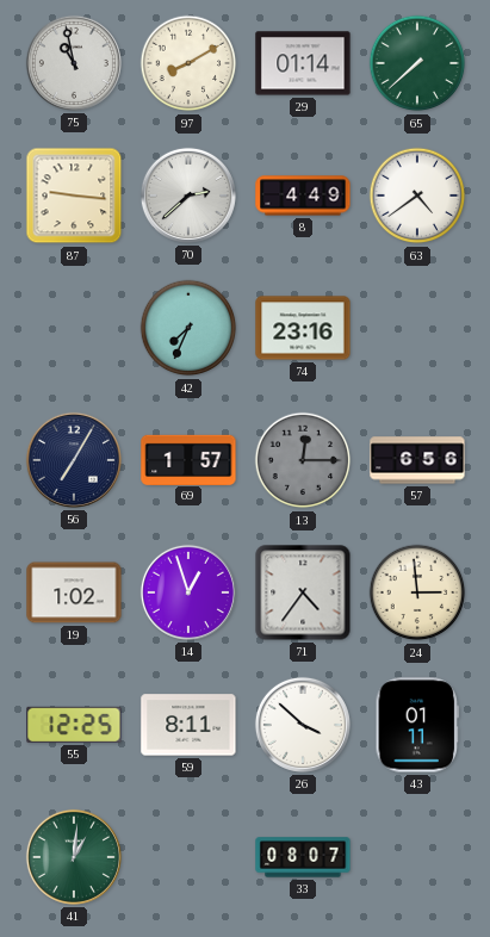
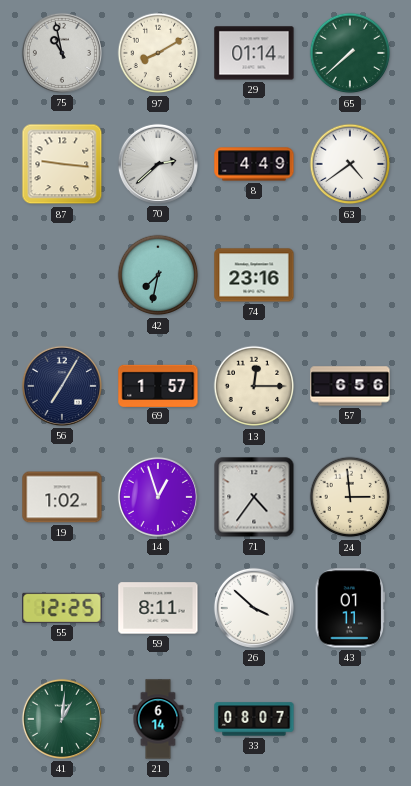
42: 7:34 -> 7:32 (158, 275)
13 dial: grey -> cream (254, 386)
21: none -> 6:14 (158, 719)
